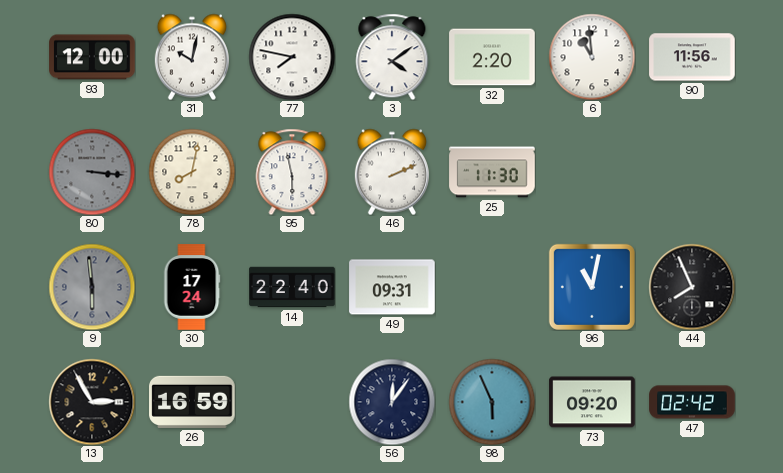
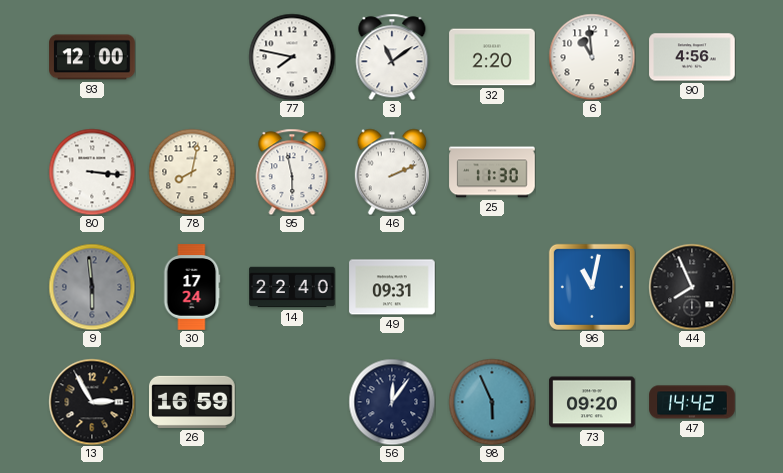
31: 10:02 -> none (192, 57)
3: 4:09 -> 11:09 (392, 57)
90: 11:56 -> 4:56 (692, 57)
80 dial: grey -> white (92, 172)
47: 02:42 -> 14:42 (692, 402)
